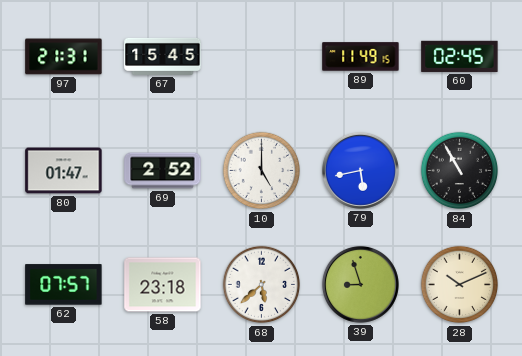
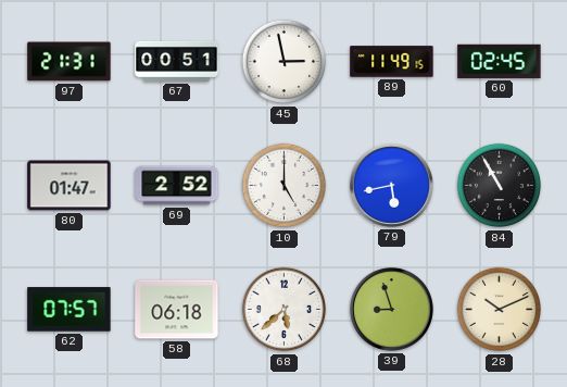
67: 15:45 -> 00:51 (177, 61)
45: none -> 2:58 (285, 62)
58: 23:18 -> 06:18 (177, 310)
